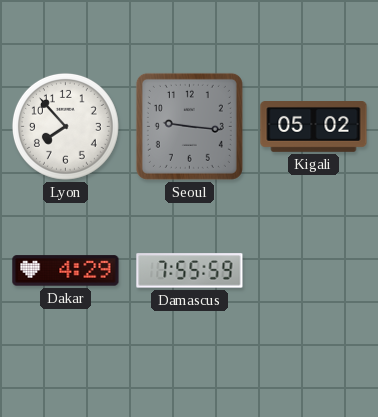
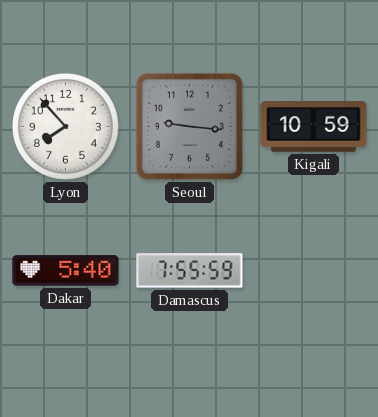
Kigali: 05:02 -> 10:59 (314, 127)
Dakar: 4:29 -> 5:40 (66, 271)
